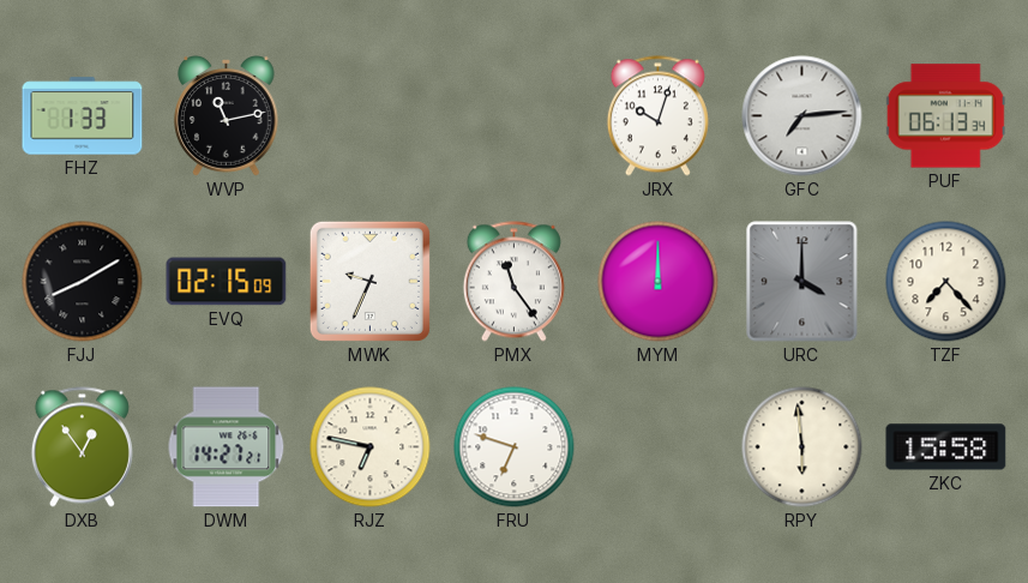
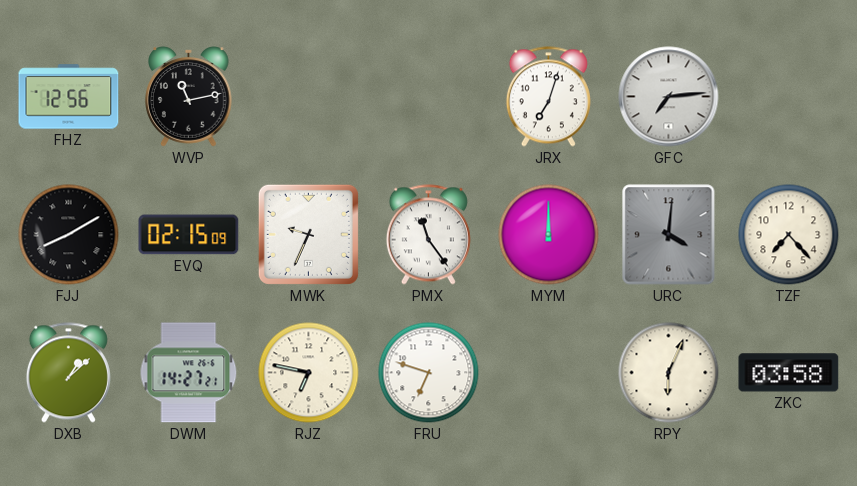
FHZ: 1:33 -> 12:56 (69, 97)
JRX: 10:03 -> 7:03 (548, 97)
PUF: 06:13 -> none (945, 116)
URC: 4:00 -> 4:01 (669, 235)
DXB: 12:54 -> 1:08 (68, 373)
RPY: 5:59 -> 6:04 (669, 373)
ZKC: 15:58 -> 03:58 (789, 373)
